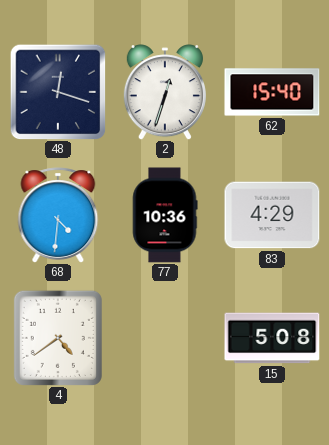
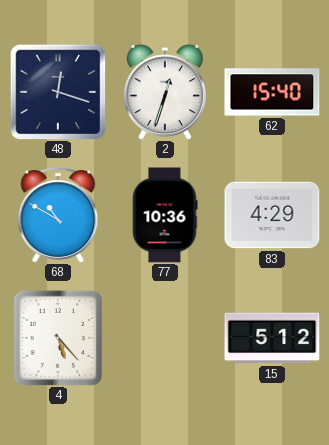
68: 4:31 -> 10:50 (58, 215)
4: 4:39 -> 5:23 (58, 338)
15: 5:08 -> 5:12 (272, 338)
